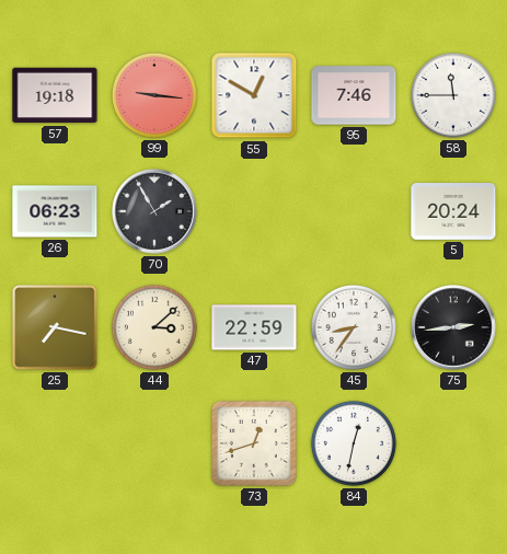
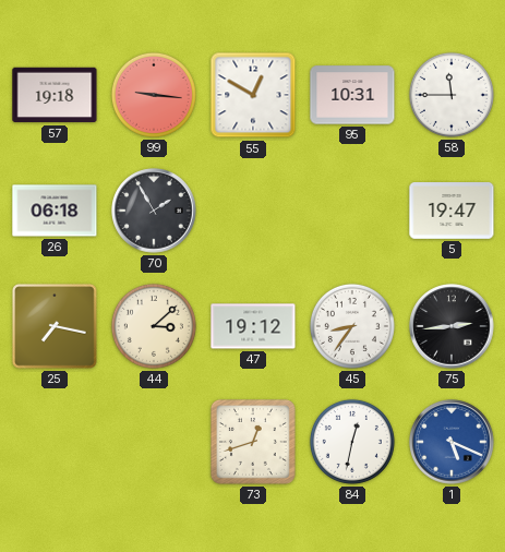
95: 7:46 -> 10:31 (352, 95)
26: 06:23 -> 06:18 (55, 211)
5: 20:24 -> 19:47 (452, 212)
47: 22:59 -> 19:12 (253, 326)
1: none -> 5:19 (452, 442)
